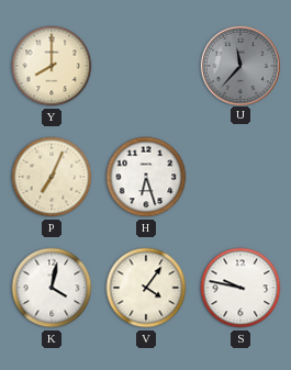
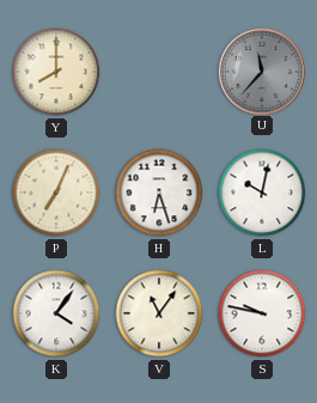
L: none -> 10:02 (262, 193)
K: 4:02 -> 4:06 (56, 313)
V: 4:06 -> 11:06 (159, 313)
